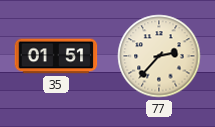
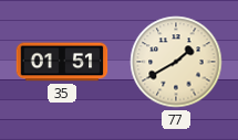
77: 2:37 -> 1:40 (176, 62)
